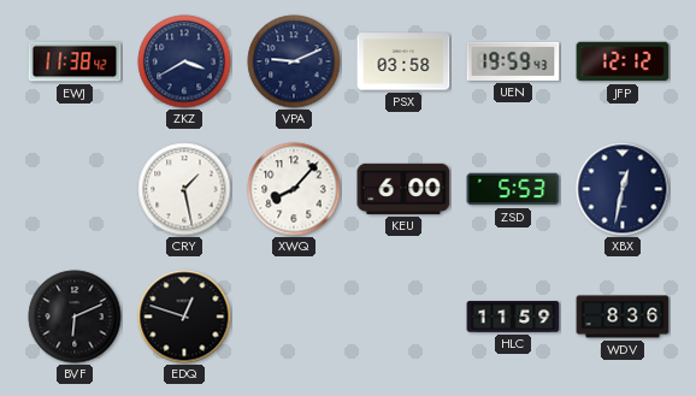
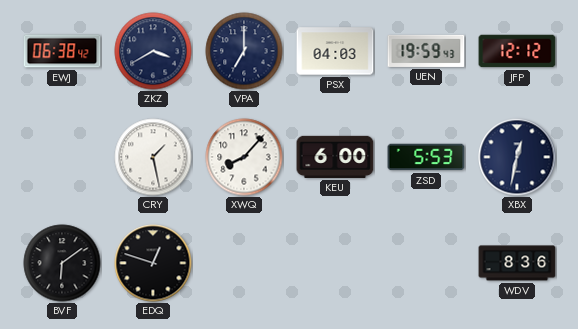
EWJ: 11:38 -> 06:38 (62, 51)
VPA: 9:11 -> 7:00 (244, 51)
PSX: 03:58 -> 04:03 (335, 51)
BVF: 6:11 -> 6:09 (62, 263)
HLC: 11:59 -> none (513, 318)
